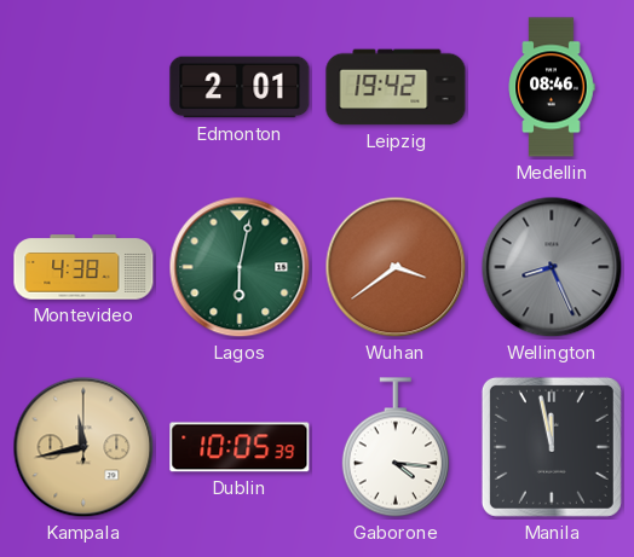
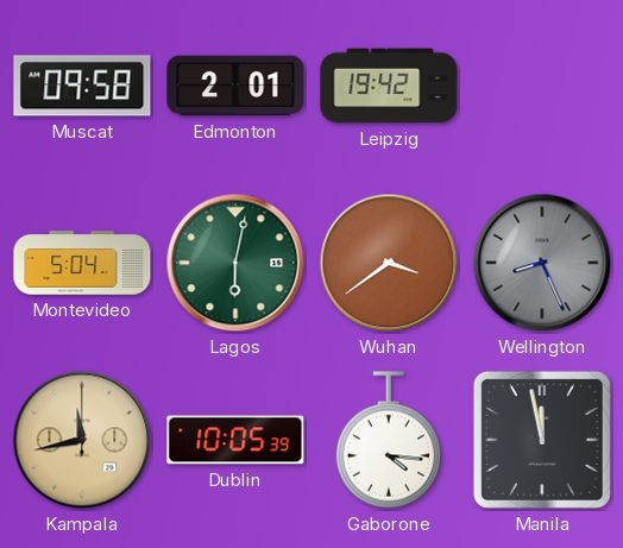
Muscat: none -> 09:58 (82, 86)
Medellin: 08:46 -> none (552, 87)
Montevideo: 4:38 -> 5:04 (82, 263)
